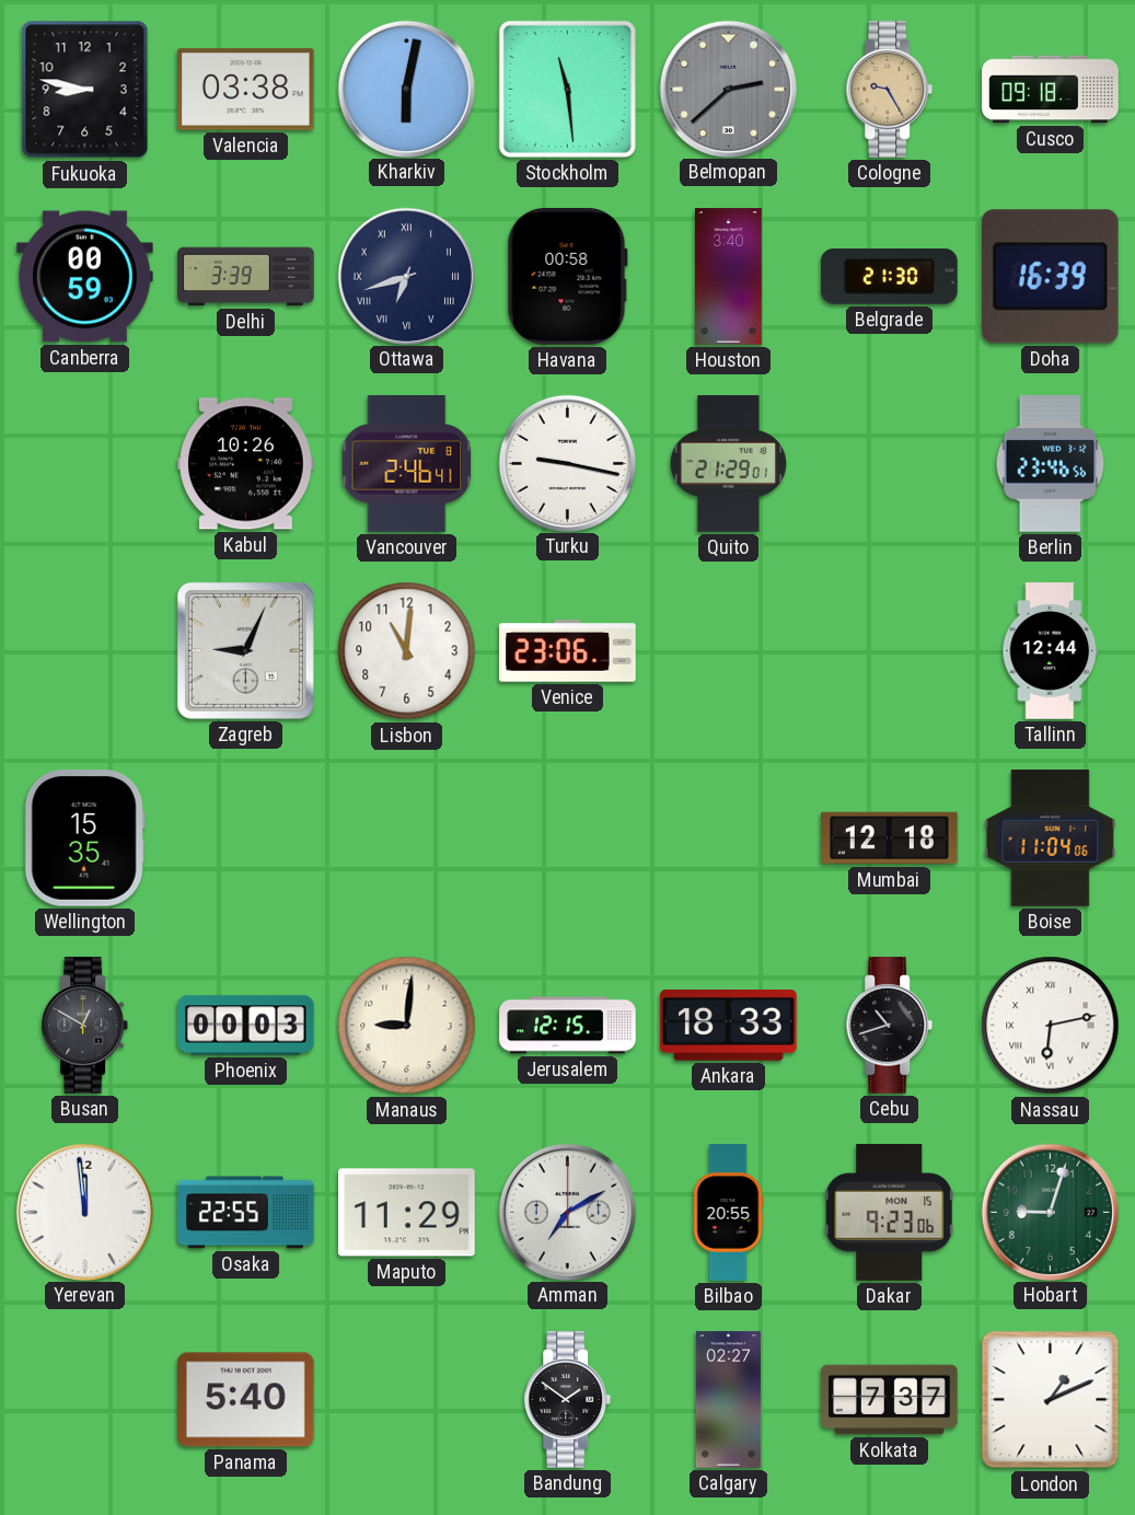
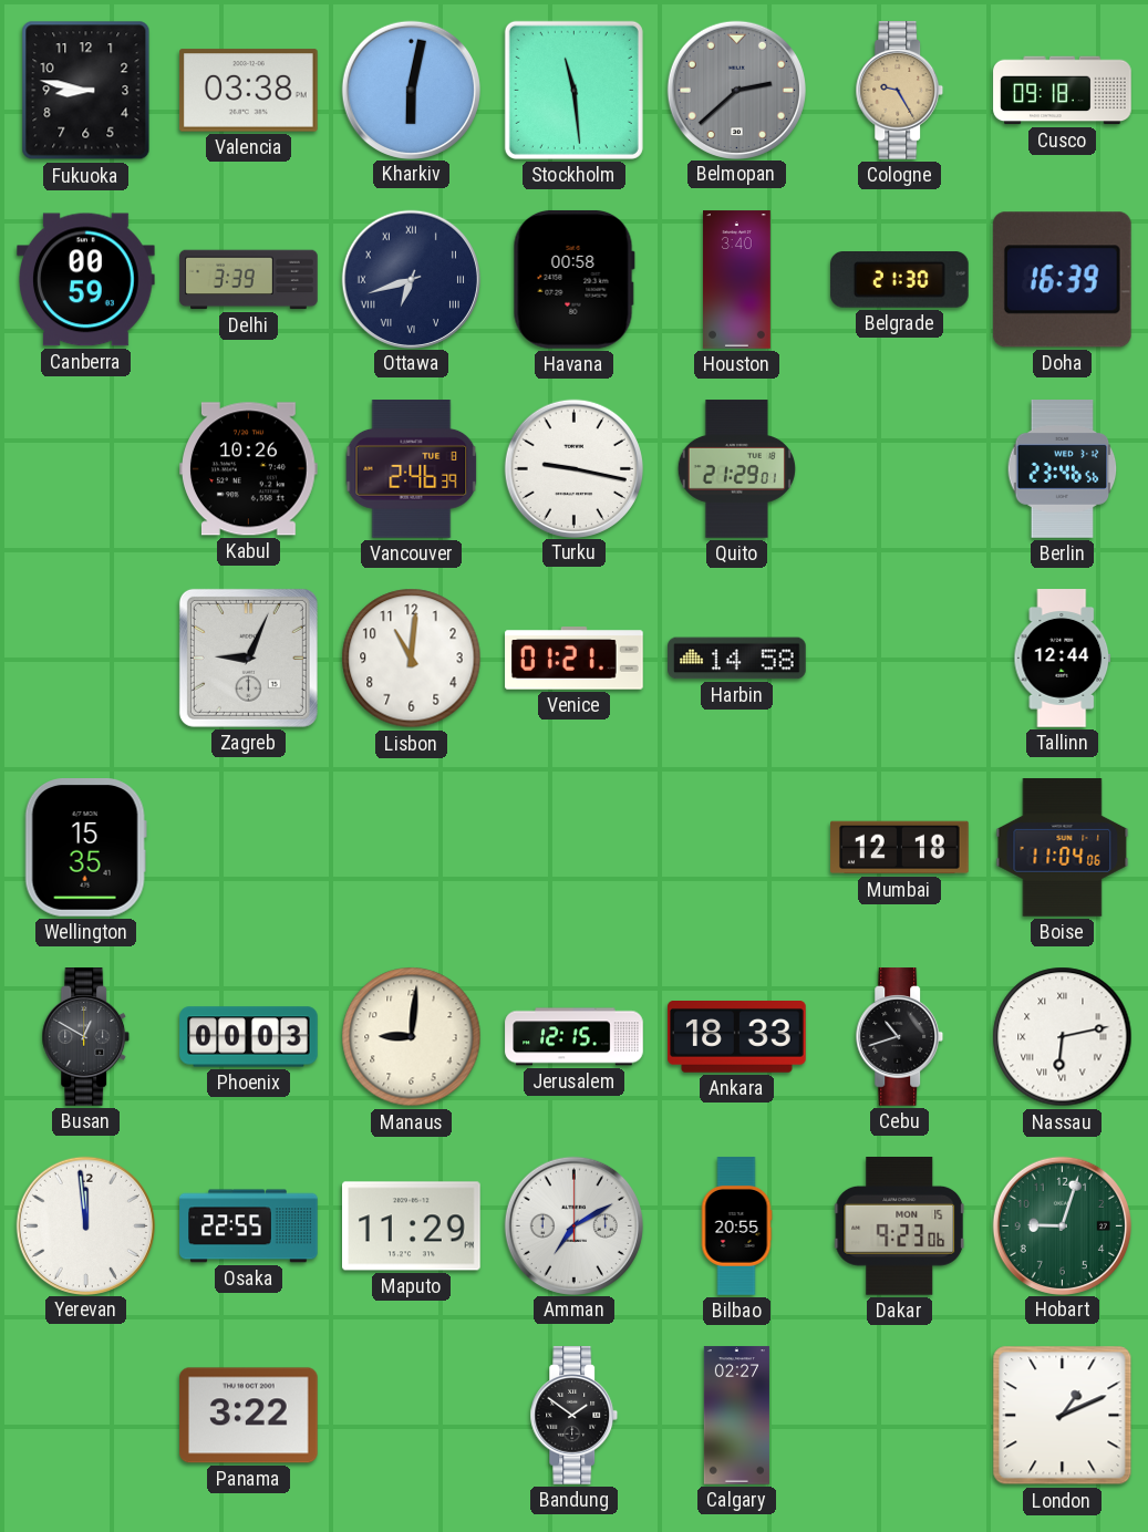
Vancouver: 2:46:41 -> 2:46:39 (412, 469)
Venice: 23:06 -> 01:21 (575, 659)
Harbin: none -> 14:58 (737, 659)
Panama: 5:40 -> 3:22 (249, 1416)
Kolkata: 7:37 -> none (890, 1400)
